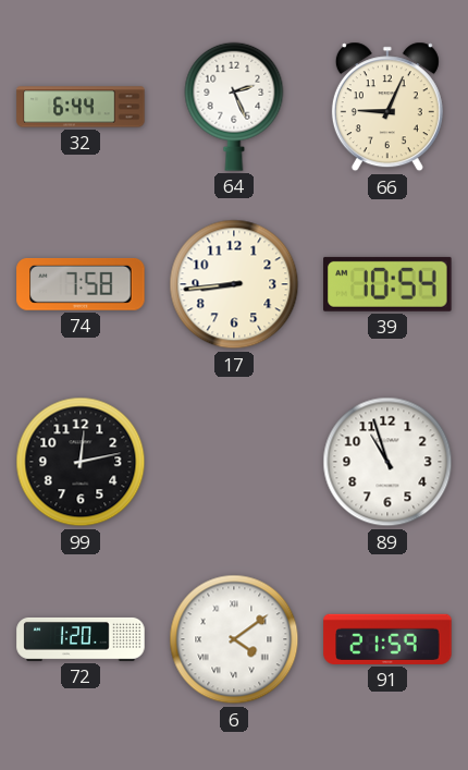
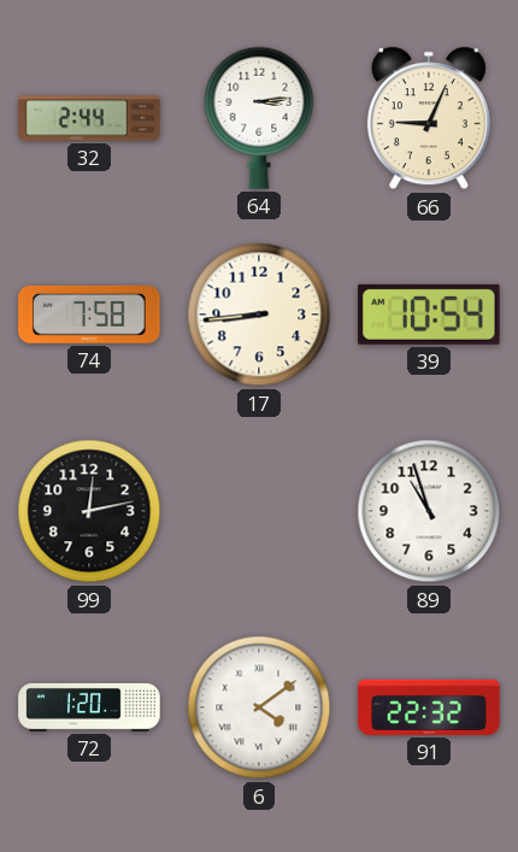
32: 6:44 -> 2:44 (89, 118)
64: 2:26 -> 3:14 (259, 118)
91: 21:59 -> 22:32 (429, 707)
